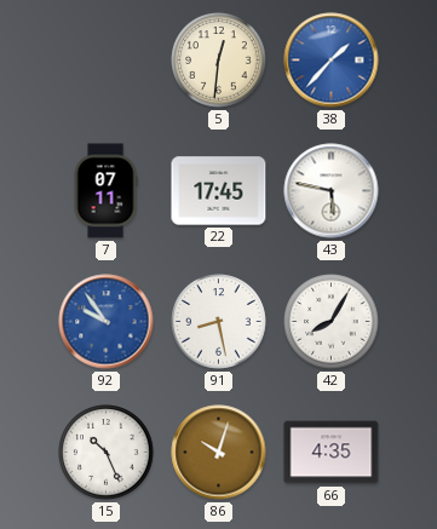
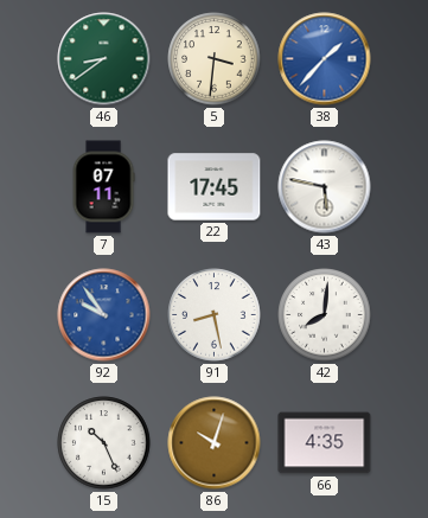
46: none -> 8:39 (104, 59)
5: 12:31 -> 3:31 (215, 59)
42: 8:05 -> 8:01 (325, 315)
